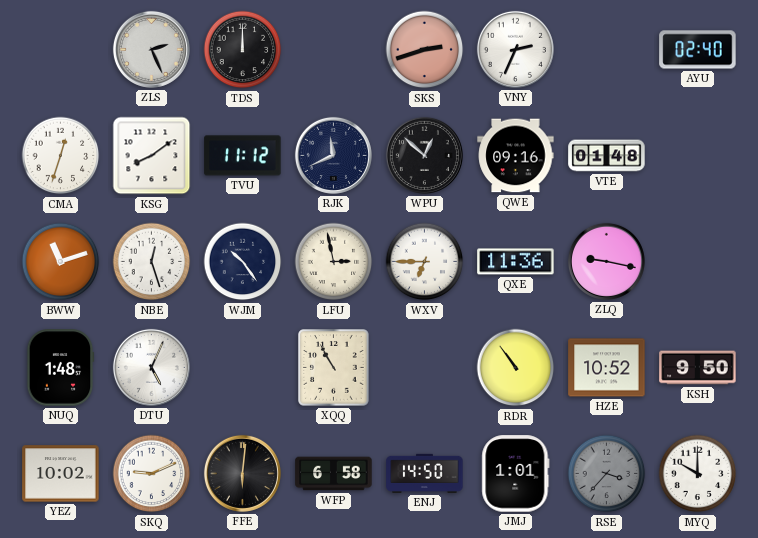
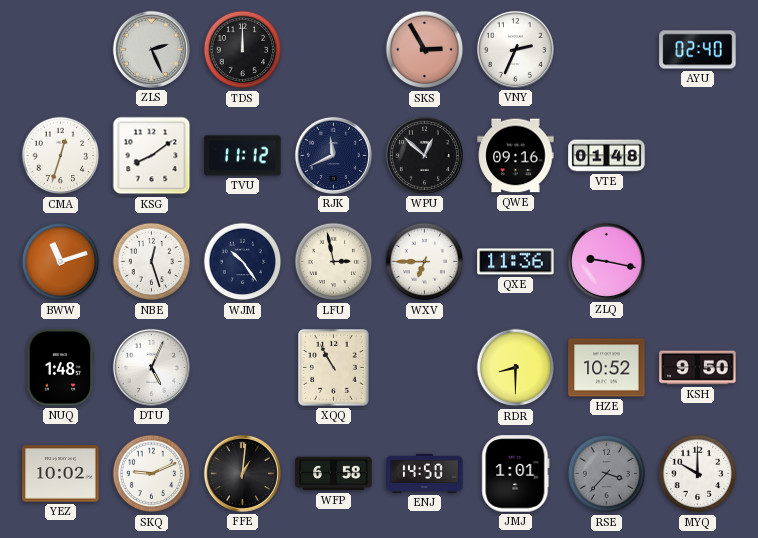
SKS: 2:42 -> 2:55 (425, 50)
RDR: 10:54 -> 8:30 (516, 368)
FFE: 6:01 -> 1:01 (242, 473)
